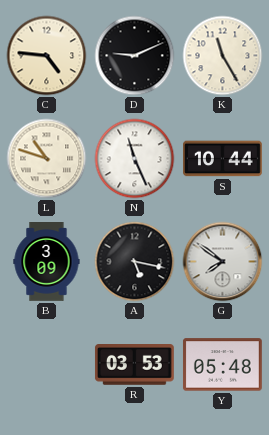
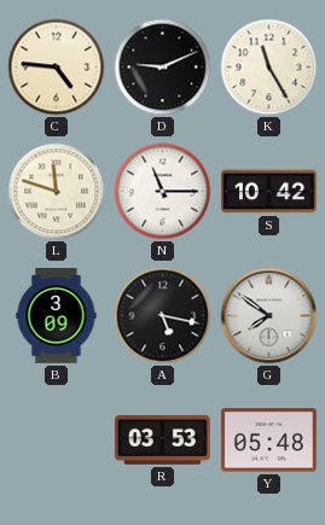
L: 10:48 -> 11:48 (57, 192)
N: 11:26 -> 11:15 (163, 192)
S: 10:44 -> 10:42 (269, 192)
